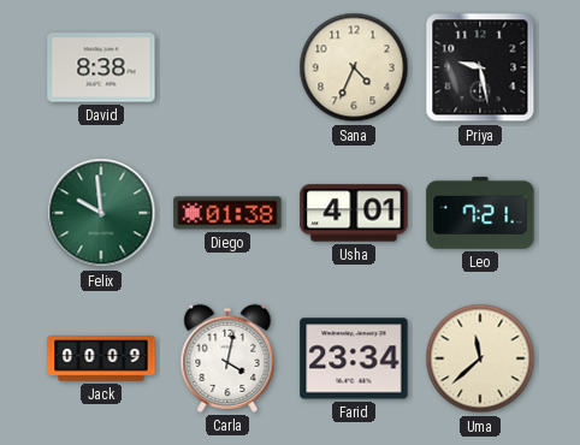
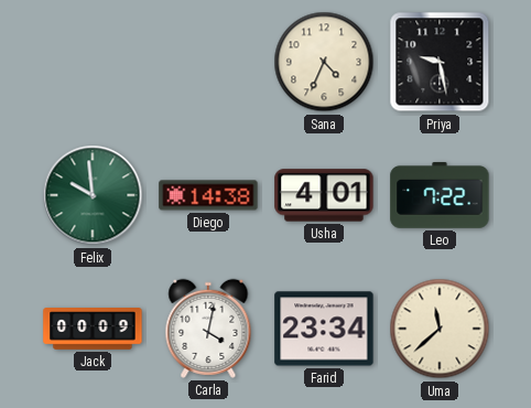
David: 8:38 -> none (101, 67)
Diego: 01:38 -> 14:38 (208, 195)
Leo: 7:21 -> 7:22 (440, 195)
